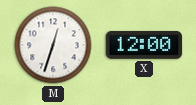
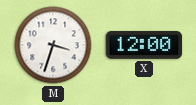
M: 12:33 -> 3:33 (53, 45)
